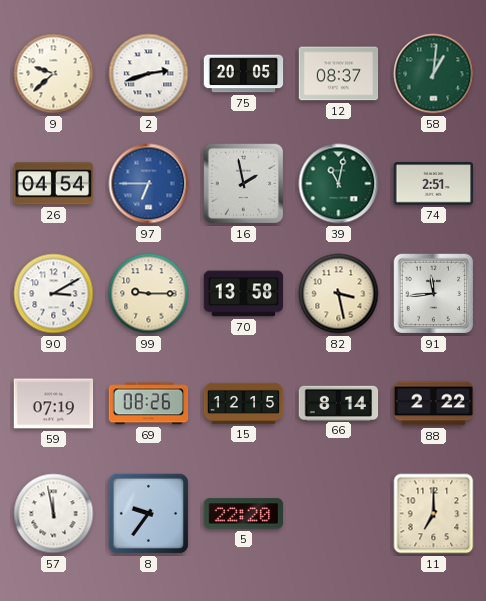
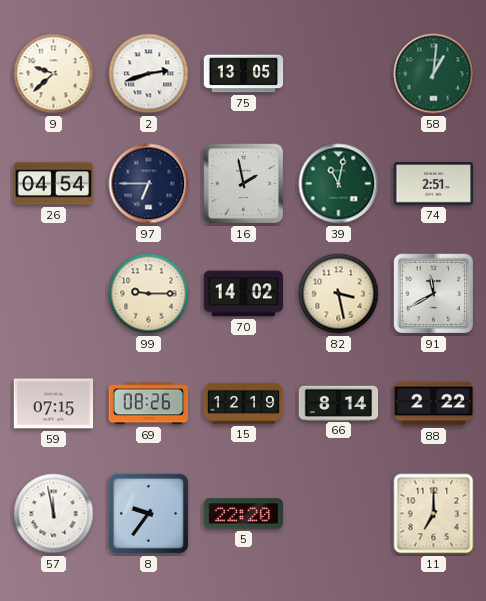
75: 20:05 -> 13:05 (244, 74)
12: 08:37 -> none (339, 74)
97 dial: blue -> navy (149, 184)
90: 3:10 -> none (54, 294)
70: 13:58 -> 14:02 (244, 294)
91: 11:44 -> 11:40 (434, 294)
59: 07:19 -> 07:15 (54, 404)
15: 12:15 -> 12:19 (244, 403)
